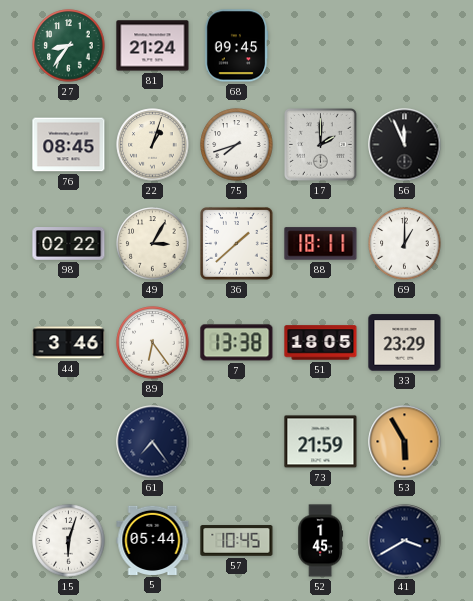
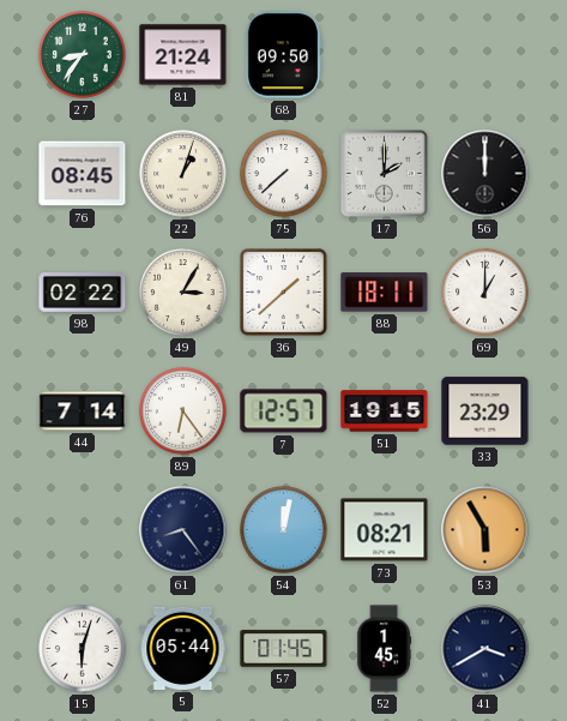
68: 09:45 -> 09:50 (283, 55)
75: 7:42 -> 7:38 (284, 174)
56: 11:56 -> 12:00 (485, 174)
44: 3:46 -> 7:14 (83, 411)
7: 13:38 -> 12:57 (284, 411)
51: 18:05 -> 19:15 (385, 411)
61: 7:24 -> 8:24 (183, 530)
54: none -> 12:02 (284, 530)
73: 21:59 -> 08:21 (385, 530)
57: 10:45 -> 01:45 (284, 649)
